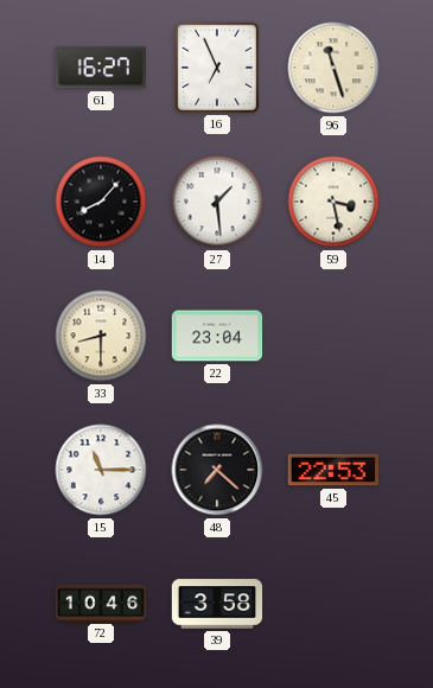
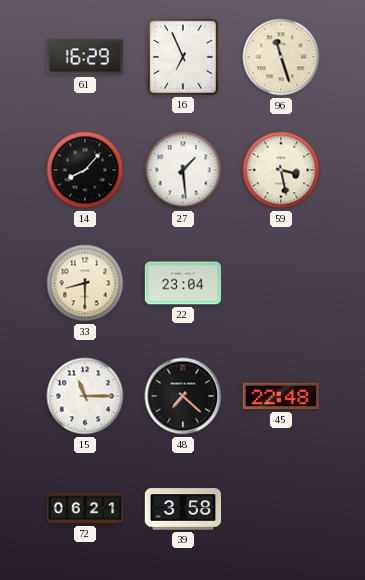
61: 16:27 -> 16:29 (84, 57)
45: 22:53 -> 22:48 (280, 396)
72: 10:46 -> 06:21 (85, 508)
